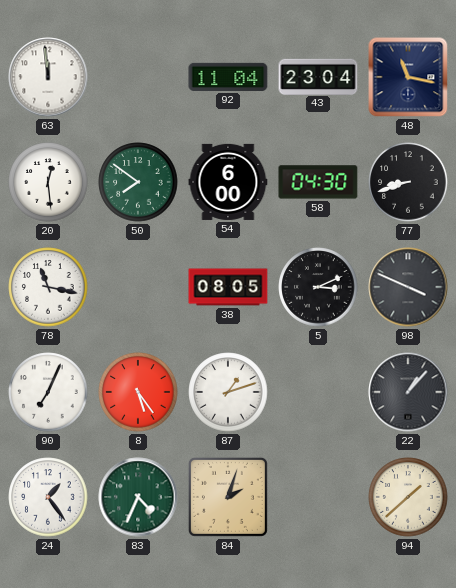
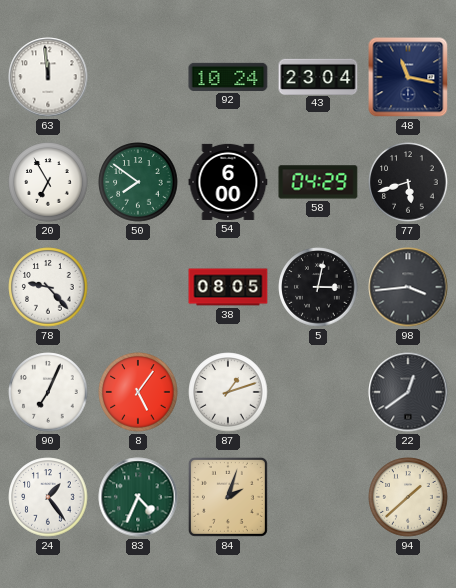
92: 11:04 -> 10:24 (228, 77)
20: 12:29 -> 6:55 (48, 182)
58: 04:30 -> 04:29 (318, 182)
77: 8:42 -> 5:42 (408, 182)
78: 11:17 -> 9:23 (48, 287)
5: 3:11 -> 3:02 (318, 287)
98: 3:49 -> 3:44 (408, 287)
8: 5:24 -> 5:06 (138, 392)
22: 1:07 -> 12:39 (408, 392)
